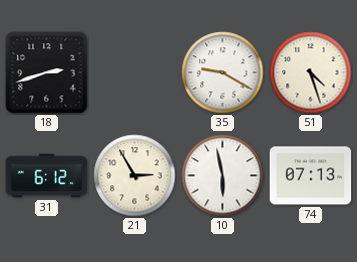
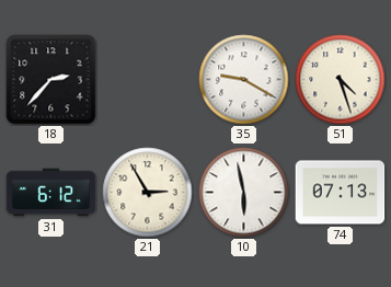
18: 2:42 -> 2:37 (51, 80)
